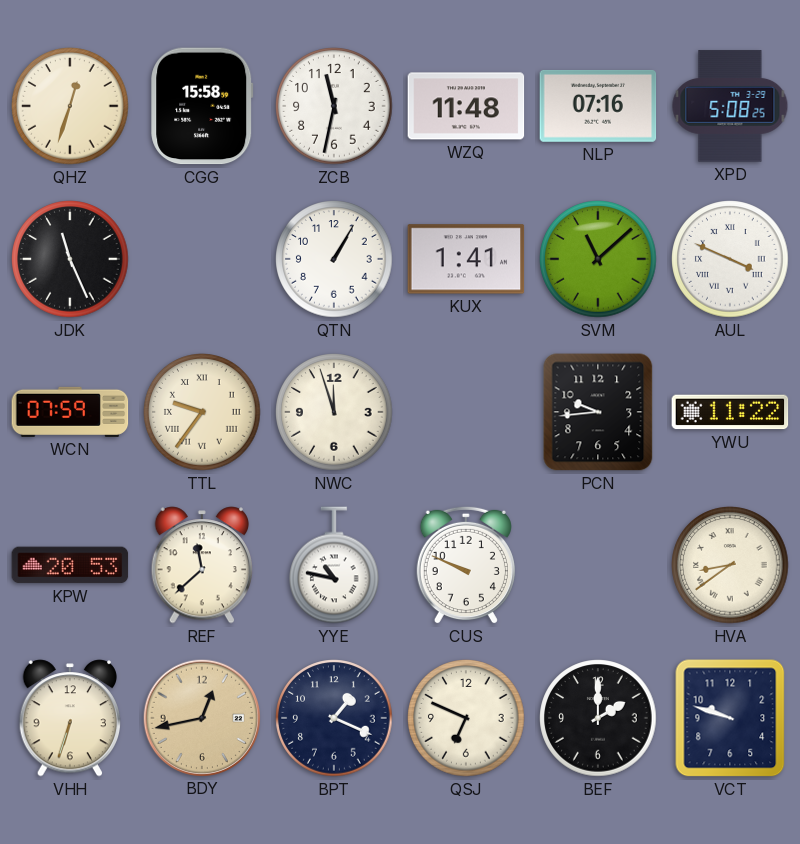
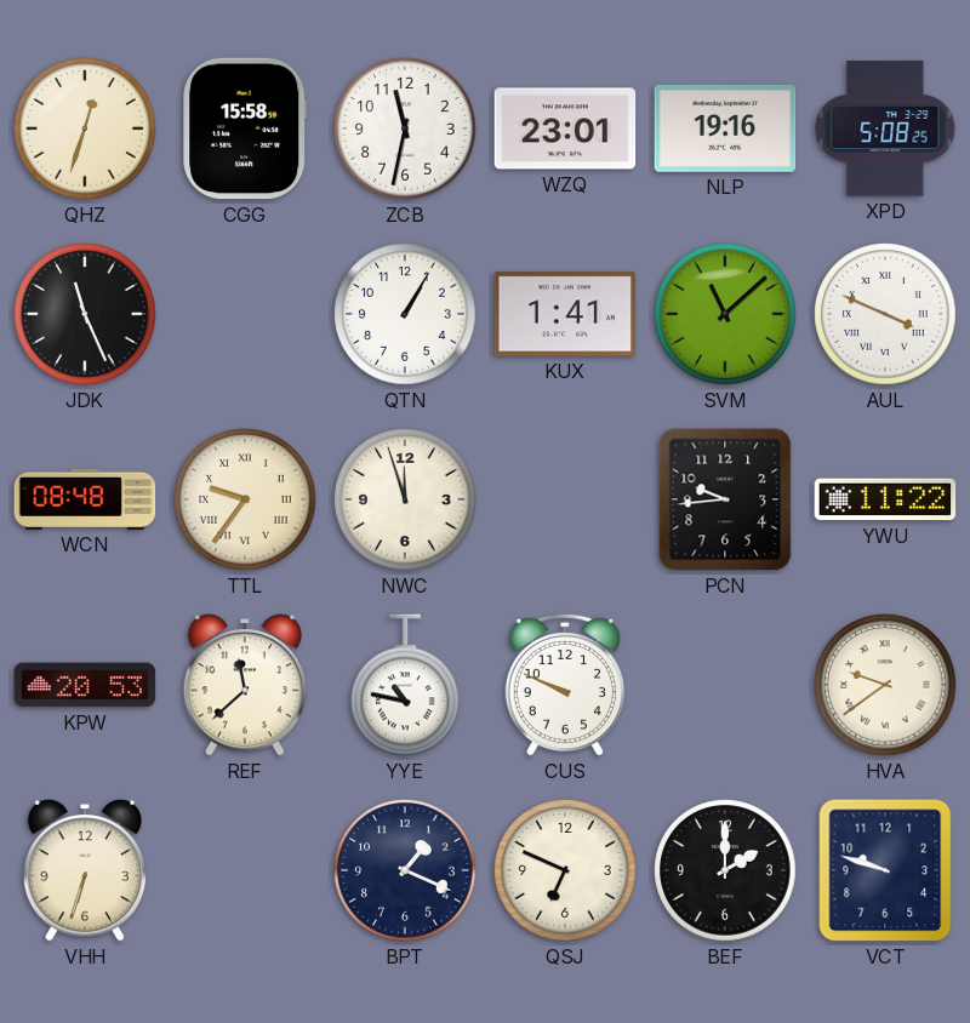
WZQ: 11:48 -> 23:01 (565, 128)
NLP: 07:16 -> 19:16 (725, 128)
WCN: 07:59 -> 08:48 (85, 499)
HVA: 8:39 -> 9:39 (885, 685)
BDY: 12:43 -> none (201, 717)
